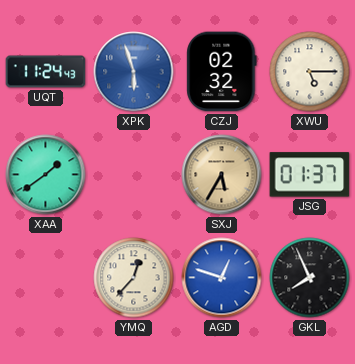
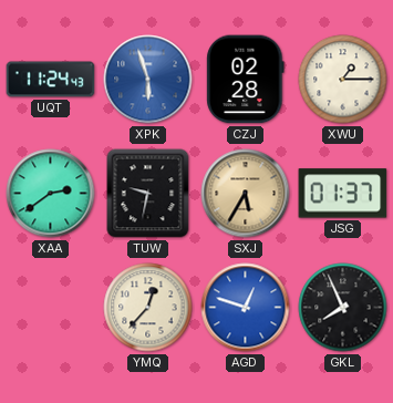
CZJ: 02:32 -> 02:28 (246, 80)
XWU: 5:15 -> 1:15 (343, 80)
XAA: 1:39 -> 2:39 (51, 194)
TUW: none -> 9:32 (148, 194)
